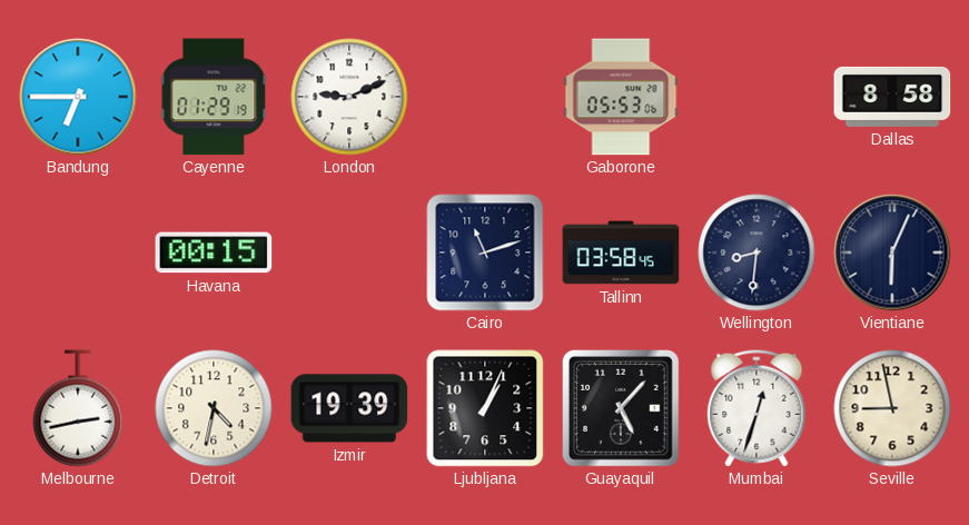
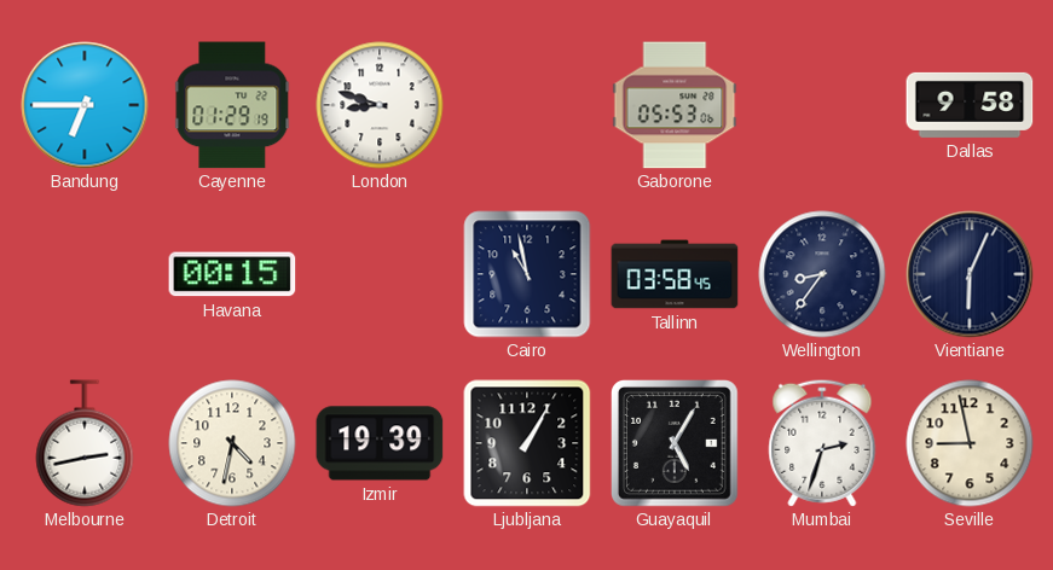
London: 9:11 -> 8:48 (380, 105)
Dallas: 8:58 -> 9:58 (970, 105)
Cairo: 11:12 -> 10:58 (527, 274)
Wellington: 8:31 -> 8:36 (822, 274)
Ljubljana: 1:04 -> 1:05 (527, 443)
Guayaquil: 5:07 -> 5:05 (676, 444)
Mumbai: 12:33 -> 2:33 (822, 443)
